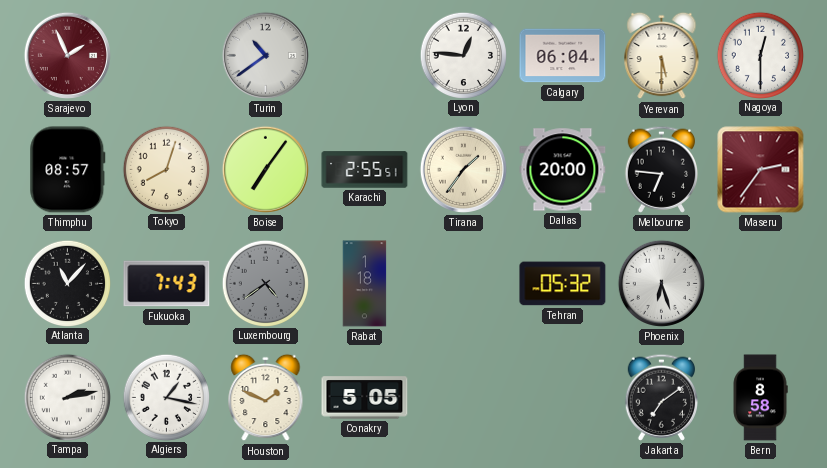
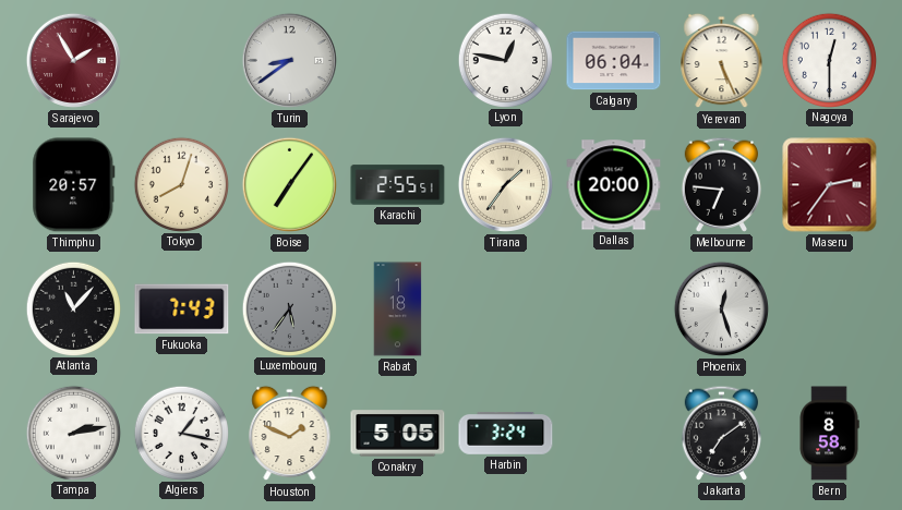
Sarajevo: 1:56 -> 1:55 (73, 60)
Turin: 10:39 -> 8:39 (289, 60)
Lyon: 12:46 -> 12:47 (505, 60)
Yerevan: 5:30 -> 5:26 (722, 61)
Thimphu: 08:57 -> 20:57 (74, 185)
Luxembourg: 4:39 -> 5:36 (289, 308)
Tehran: 05:32 -> none (563, 284)
Phoenix: 6:27 -> 12:27 (721, 308)
Harbin: none -> 3:24 (506, 434)
